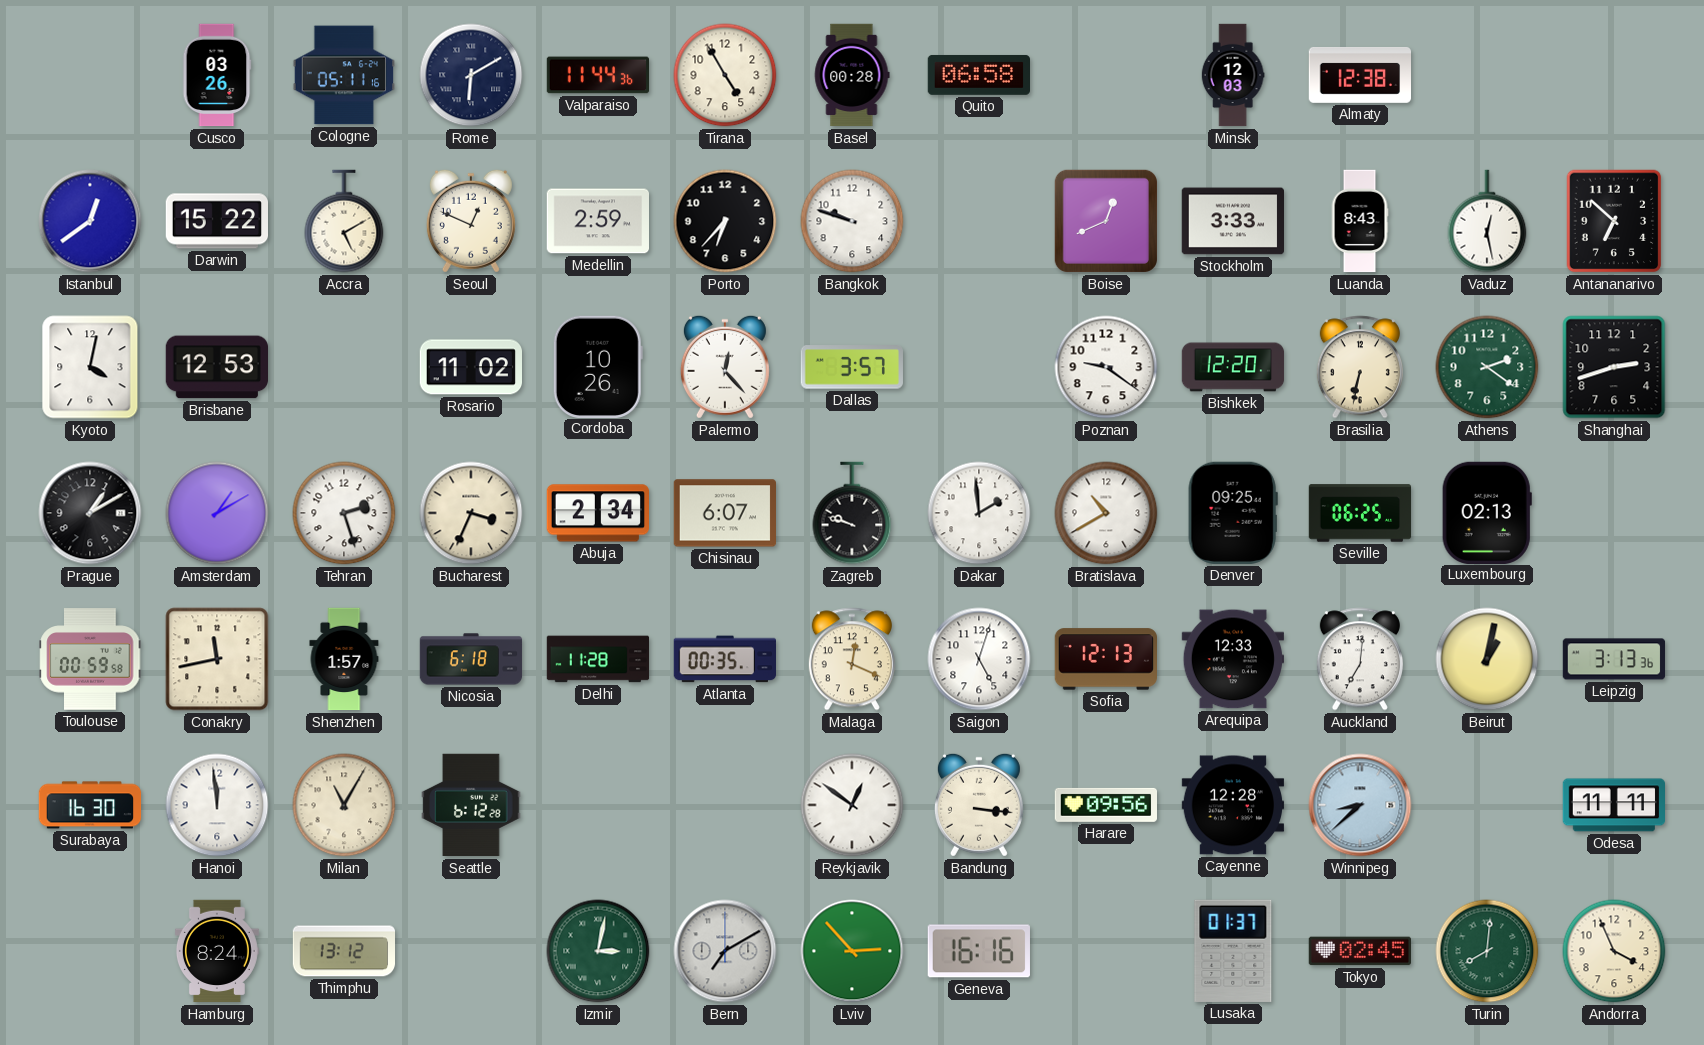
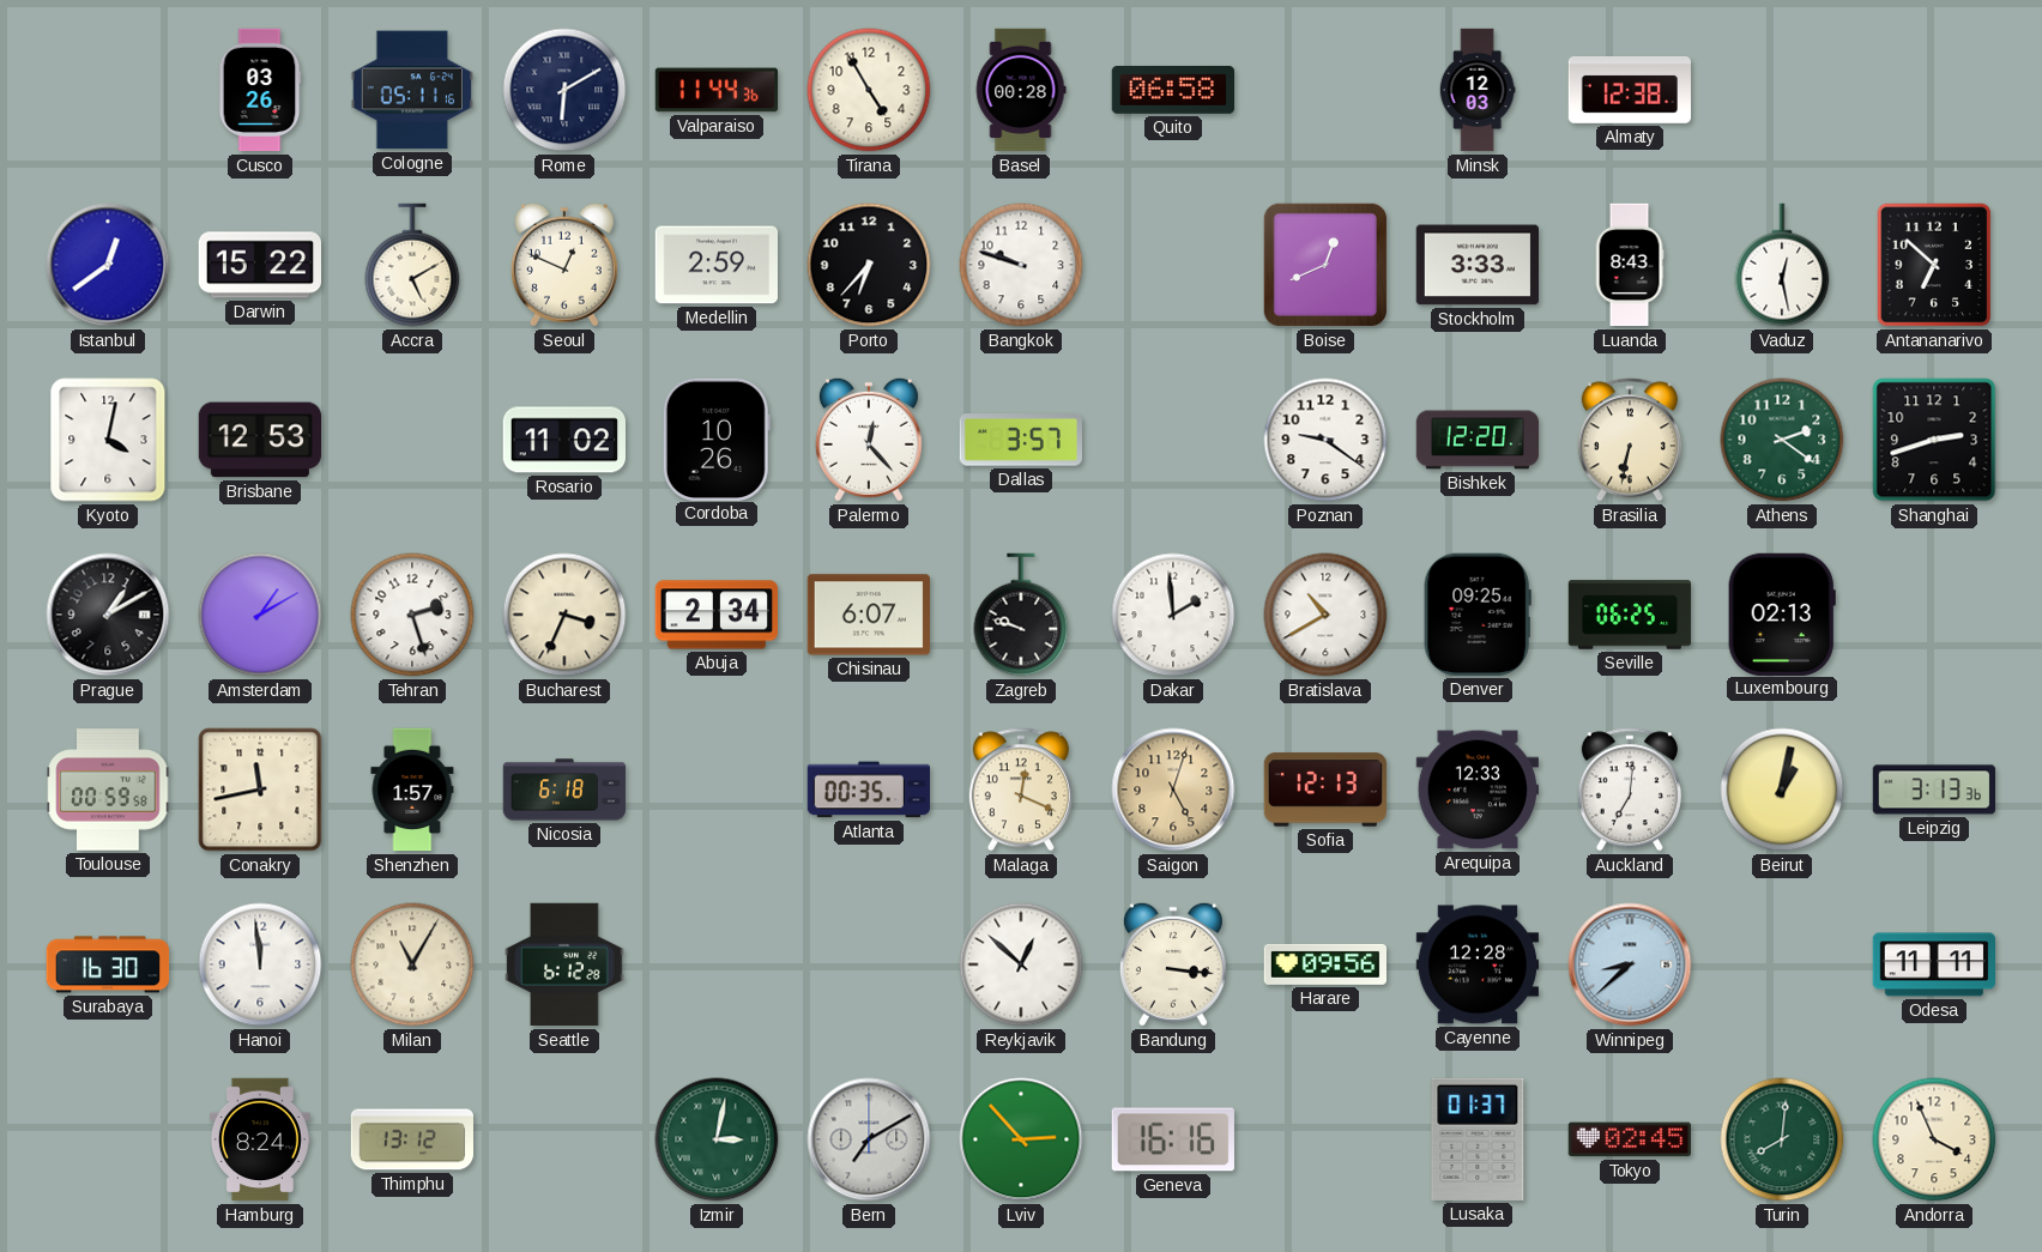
Delhi: 11:28 -> none (598, 659)
Saigon dial: white -> champagne (1173, 790)
Reykjavik: 12:51 -> 12:52 (1021, 964)
